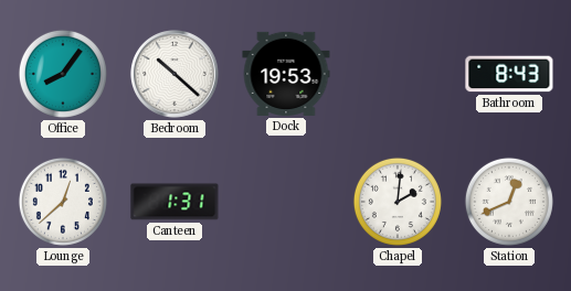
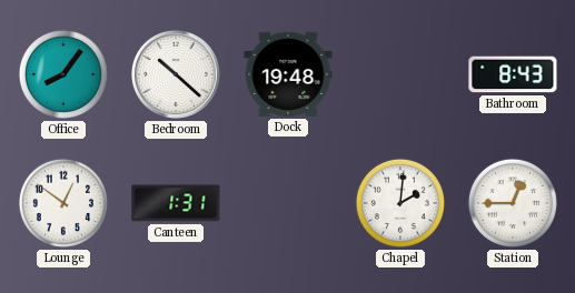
Dock: 19:53 -> 19:48 (288, 74)
Lounge: 12:38 -> 12:51 (63, 203)
Station: 12:41 -> 12:45 (513, 203)
